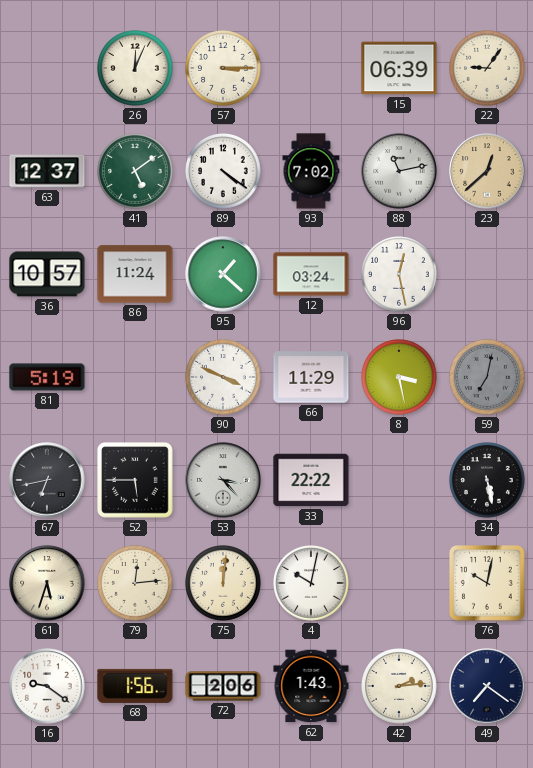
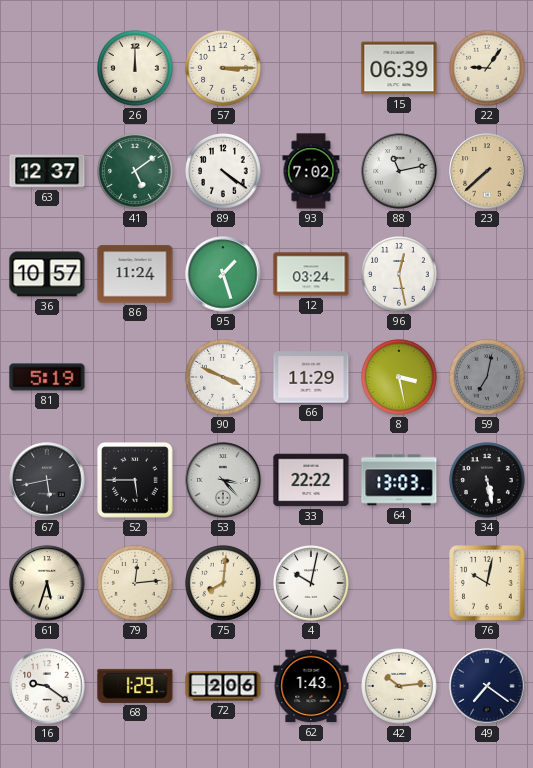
26: 12:04 -> 12:00 (136, 69)
23: 12:38 -> 7:38 (487, 171)
95: 1:22 -> 1:27 (223, 274)
67: 6:43 -> 5:43 (47, 480)
64: none -> 13:03 (399, 480)
75: 12:01 -> 8:01 (224, 584)
68: 1:56 -> 1:29 (135, 686)
42: 2:14 -> 10:14 (400, 687)
